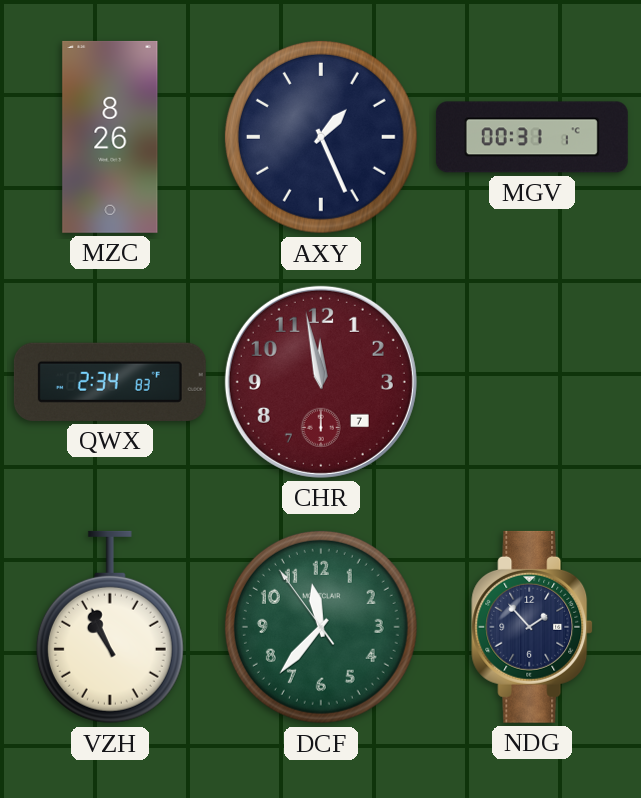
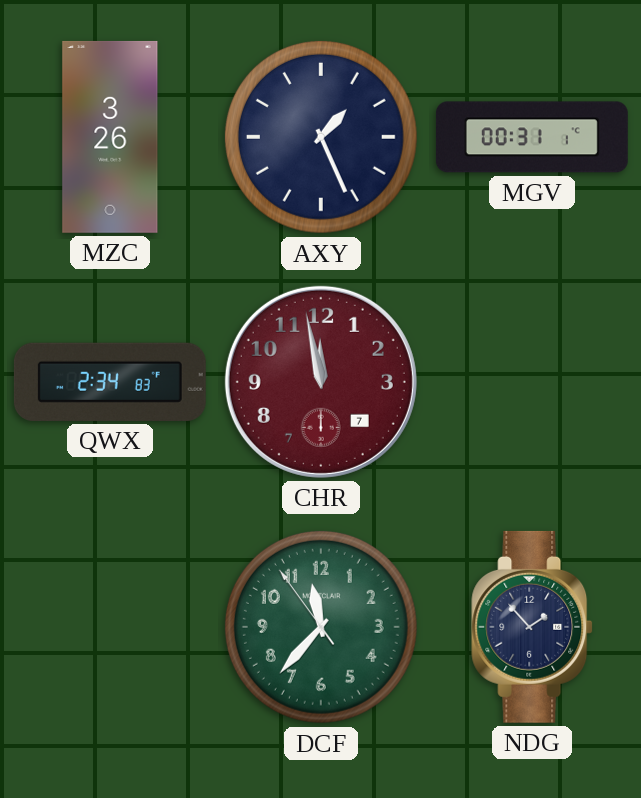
MZC: 8:26 -> 3:26 (110, 137)
VZH: 10:56 -> none (110, 627)
